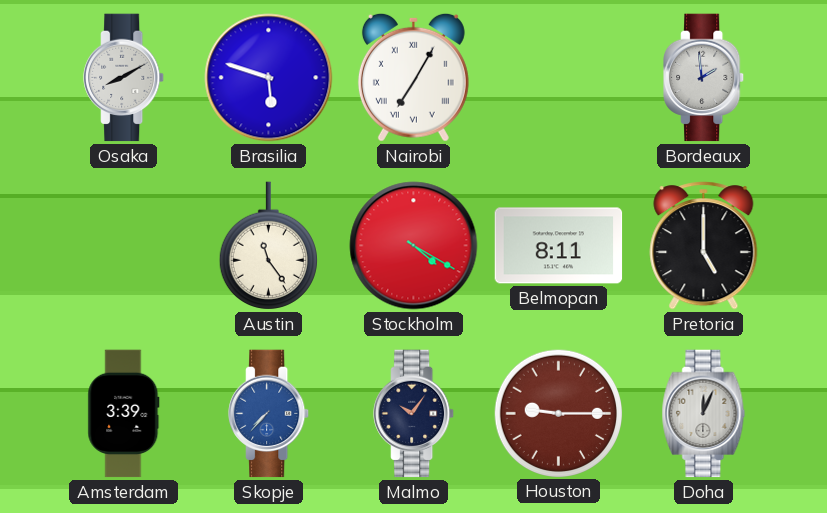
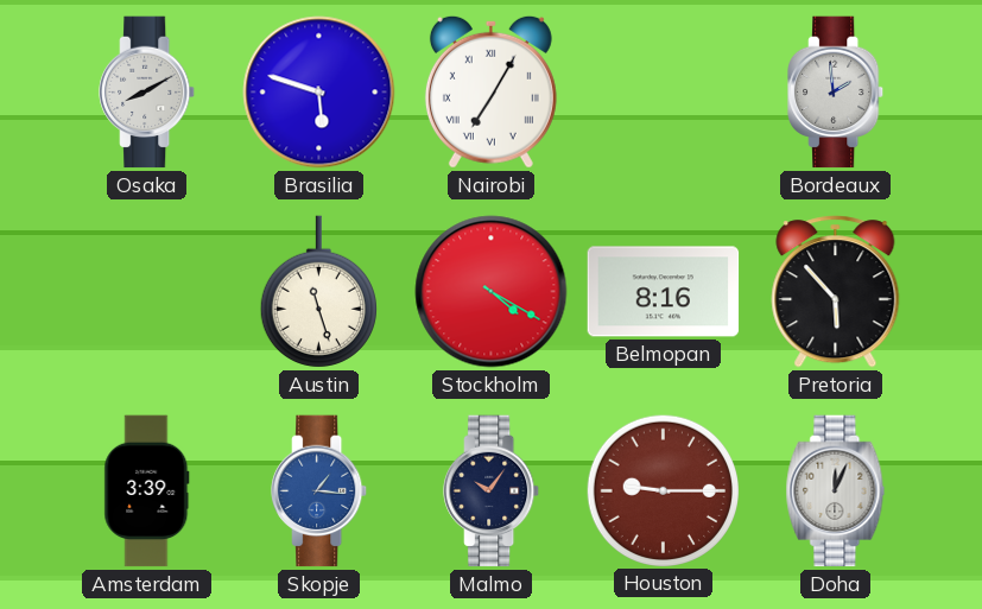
Austin: 11:24 -> 11:27 (318, 292)
Belmopan: 8:11 -> 8:16 (664, 292)
Pretoria: 5:00 -> 5:53 (836, 292)
Skopje: 7:37 -> 1:16 (319, 491)
